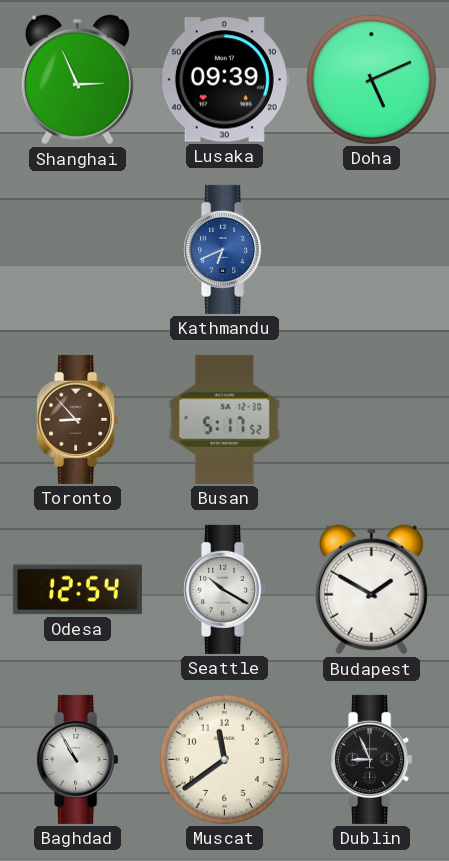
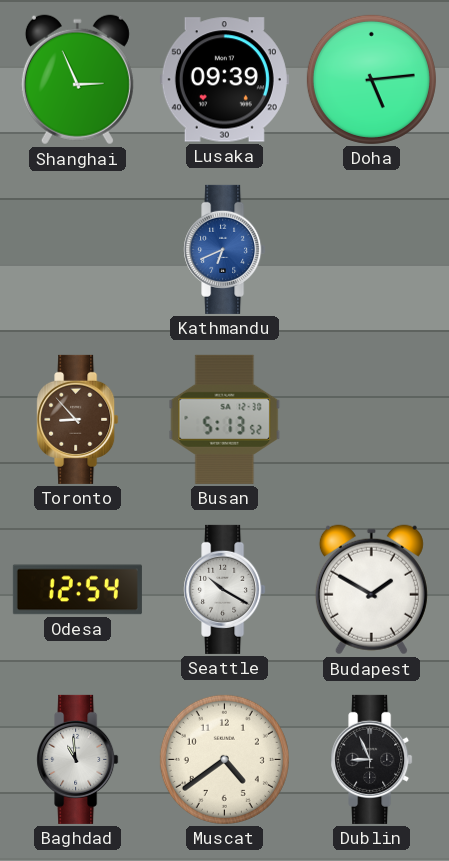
Doha: 5:11 -> 5:14 (371, 79)
Busan: 5:17 -> 5:13 (225, 419)
Baghdad: 10:55 -> 10:59 (78, 759)
Muscat: 11:39 -> 4:39 (224, 759)
